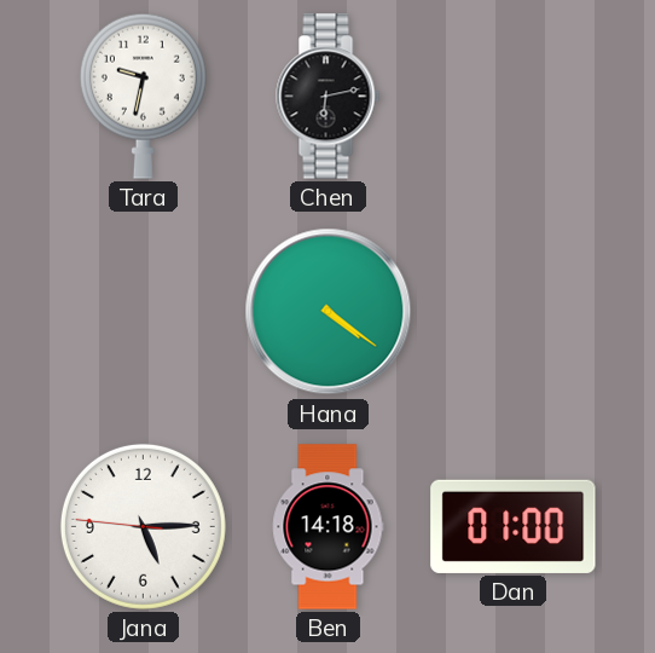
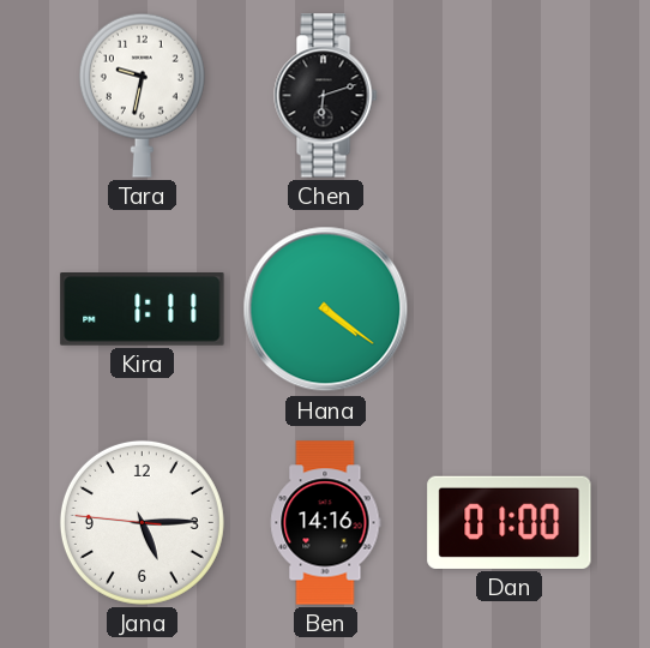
Chen: 6:13 -> 6:12 (326, 96)
Kira: none -> 1:11 (143, 310)
Ben: 14:18 -> 14:16 (326, 523)
